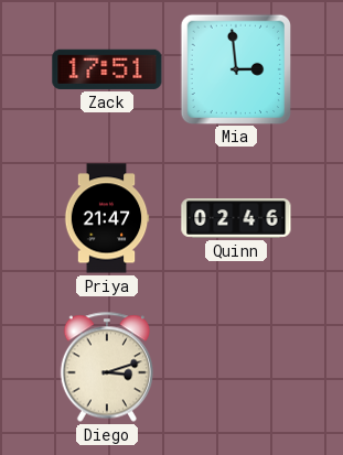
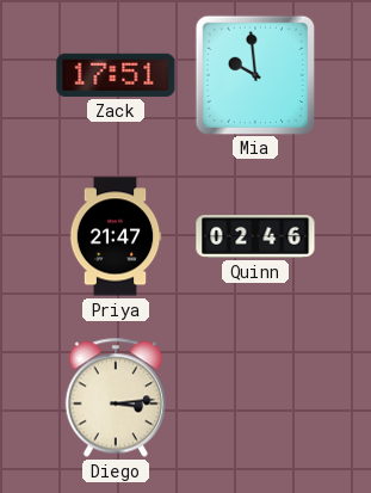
Mia: 2:59 -> 9:59 (254, 74)
Diego: 3:12 -> 3:14 (115, 398)
